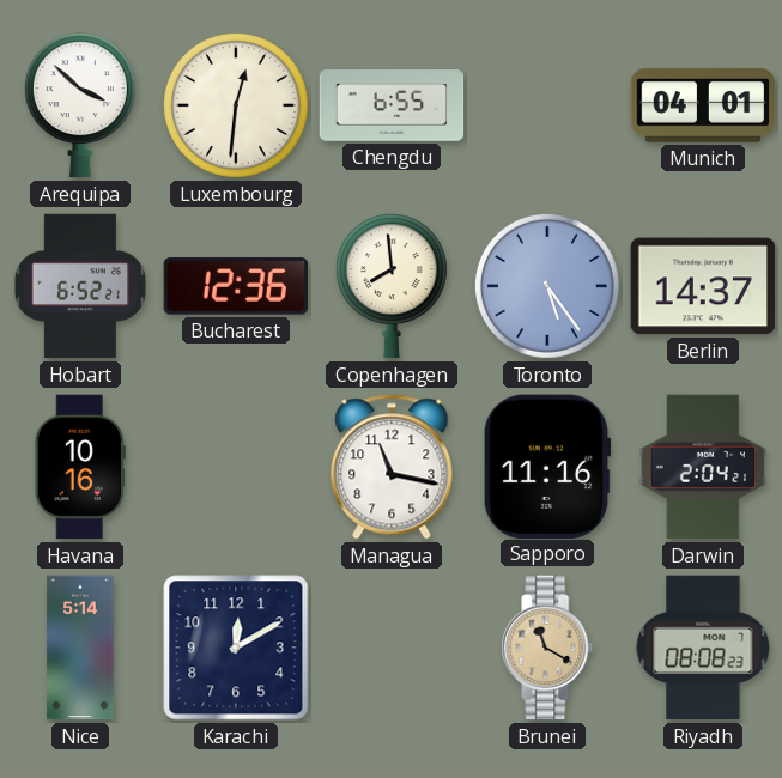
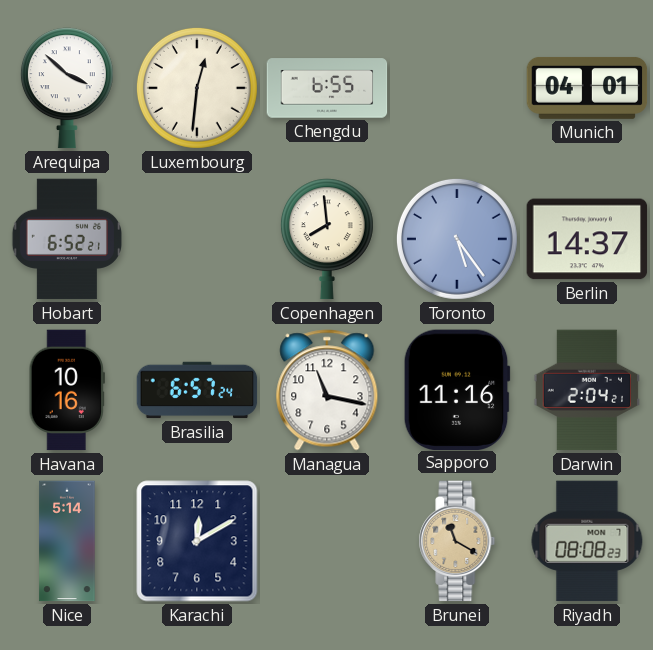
Bucharest: 12:36 -> none (236, 286)
Brasilia: none -> 6:57 (197, 390)
